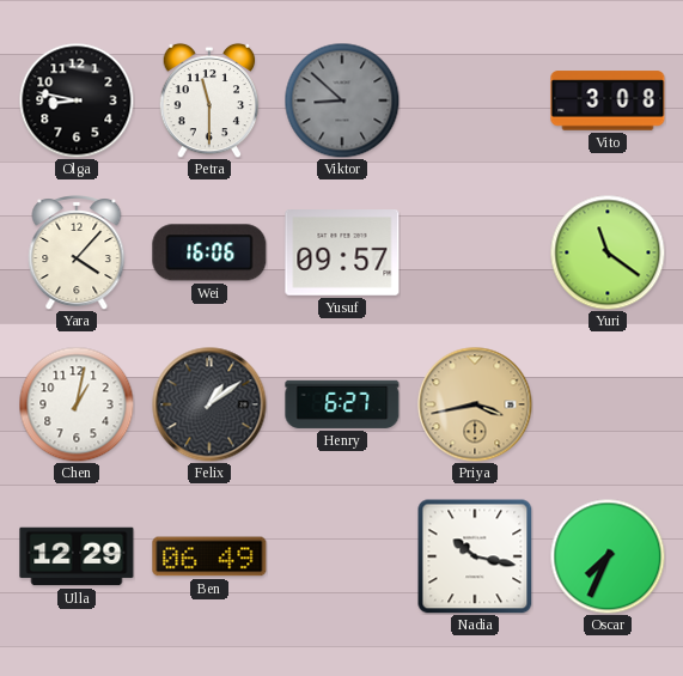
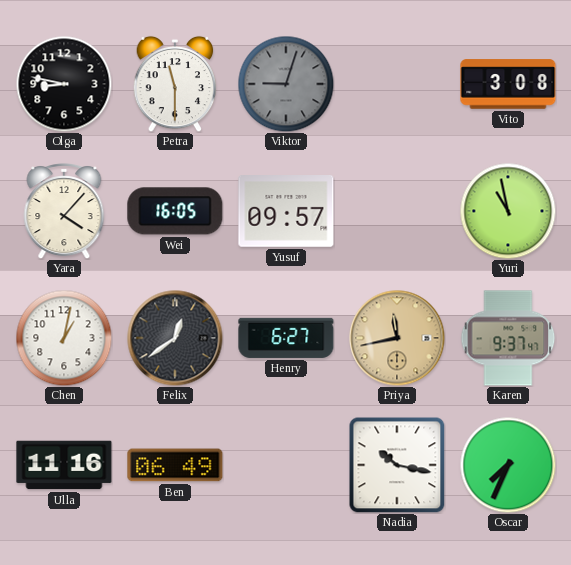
Viktor: 8:52 -> 9:03 (286, 84)
Wei: 16:06 -> 16:05 (175, 211)
Yuri: 11:21 -> 10:58 (508, 211)
Felix: 1:09 -> 12:39 (175, 338)
Priya: 3:43 -> 11:43 (397, 338)
Karen: none -> 9:37 (508, 338)
Ulla: 12:29 -> 11:16 (64, 465)
